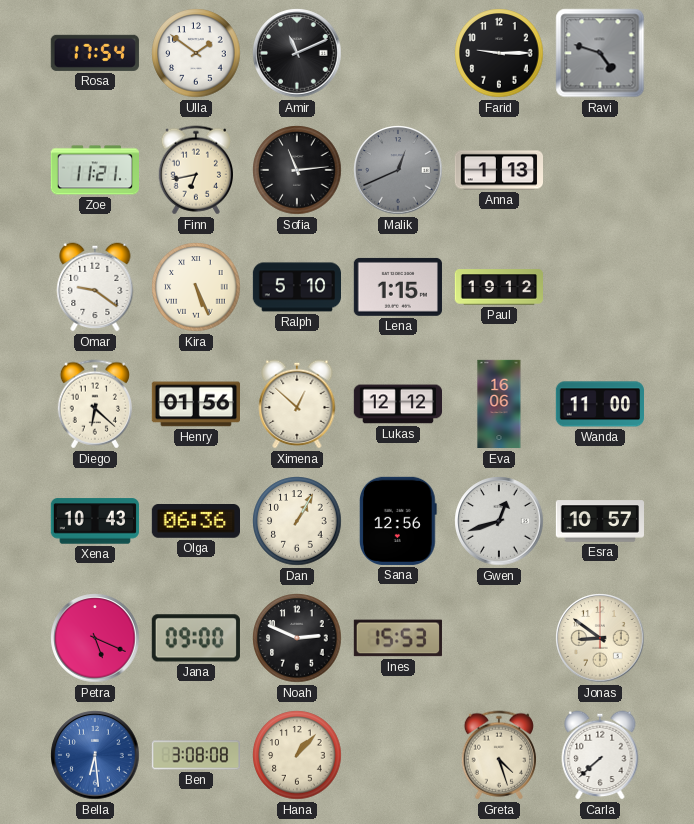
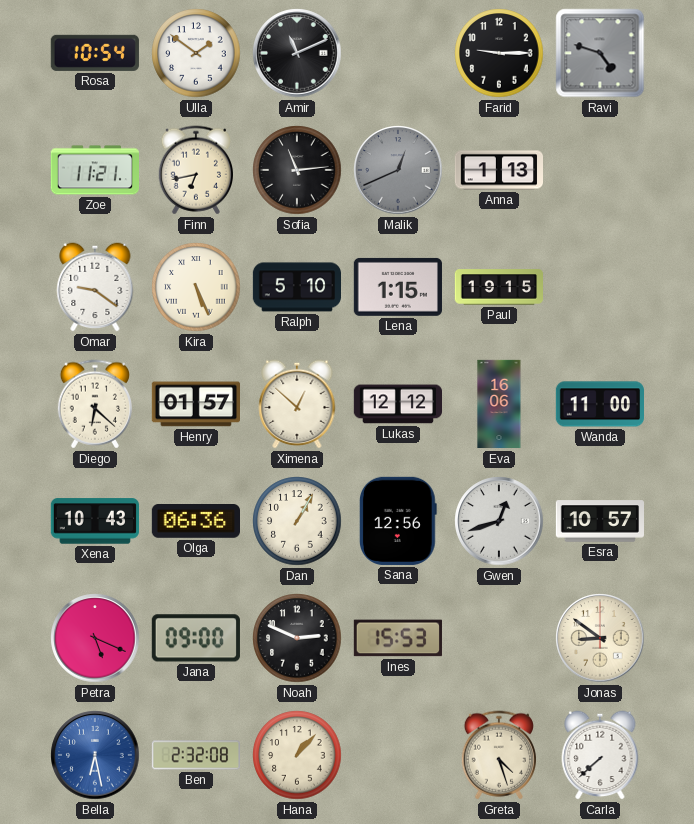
Rosa: 17:54 -> 10:54 (95, 53)
Paul: 19:12 -> 19:15 (498, 287)
Henry: 01:56 -> 01:57 (195, 404)
Bella: 6:29 -> 6:28 (95, 755)
Ben: 3:08 -> 2:32 (196, 755)
